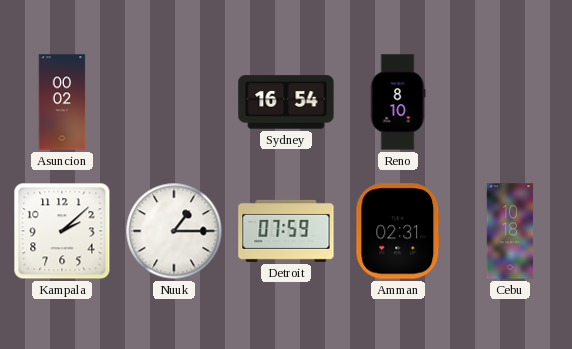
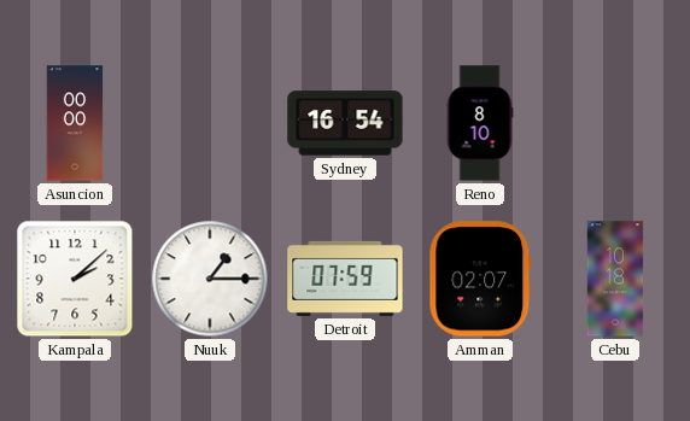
Asuncion: 00:02 -> 00:00 (75, 123)
Amman: 02:31 -> 02:07 (480, 279)
